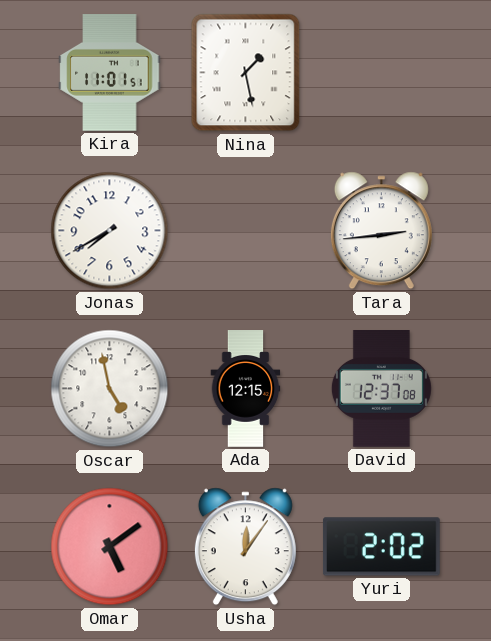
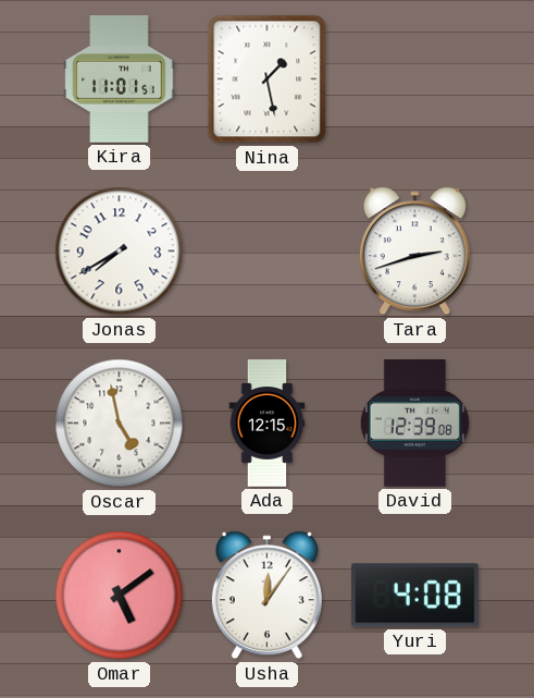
Tara: 2:44 -> 2:42 (414, 252)
David: 12:37 -> 12:39 (414, 424)
Yuri: 2:02 -> 4:08 (415, 596)
